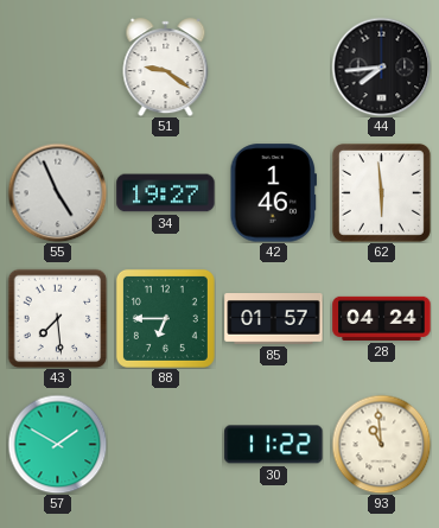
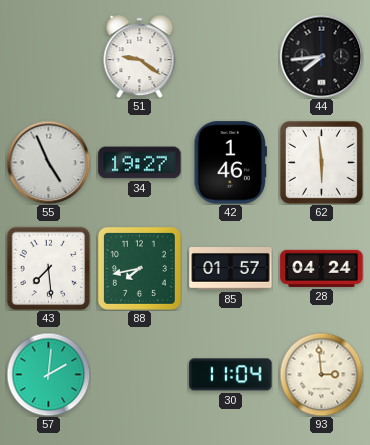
88: 6:45 -> 7:43 (139, 268)
57: 1:50 -> 2:01 (48, 374)
30: 11:22 -> 11:04 (231, 375)
93: 10:59 -> 2:59 (321, 374)
